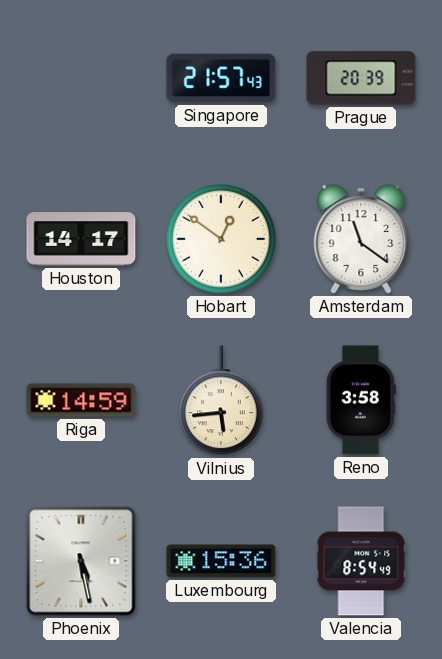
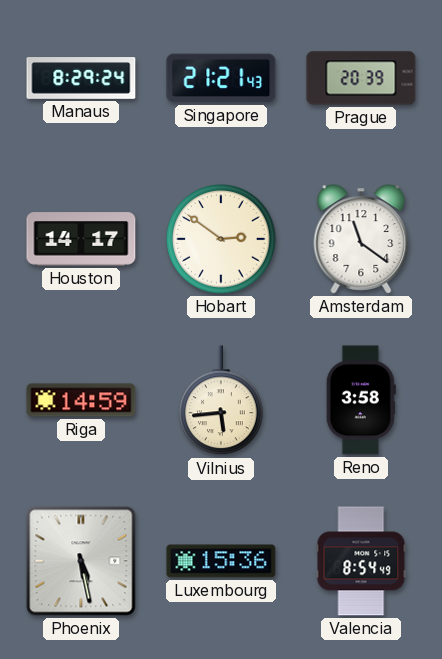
Manaus: none -> 8:29 (81, 78)
Singapore: 21:57 -> 21:21 (221, 78)
Hobart: 12:51 -> 2:51 (221, 239)
